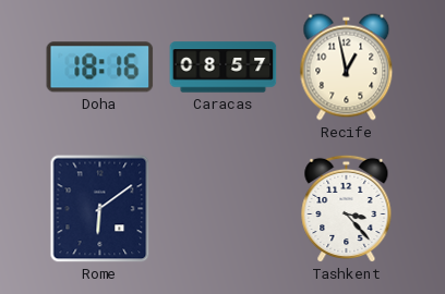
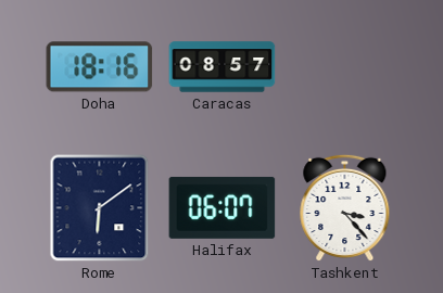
Recife: 12:58 -> none (347, 68)
Halifax: none -> 06:07 (223, 207)
